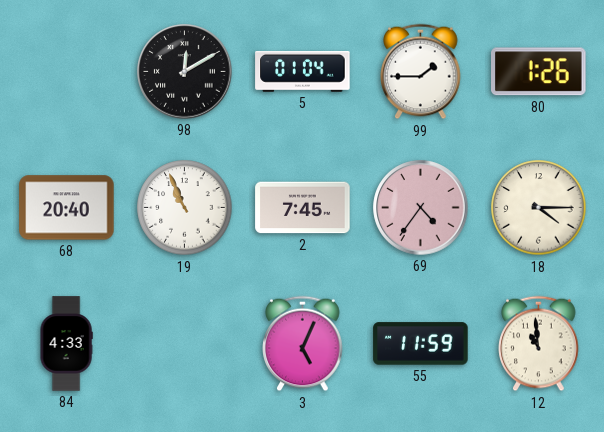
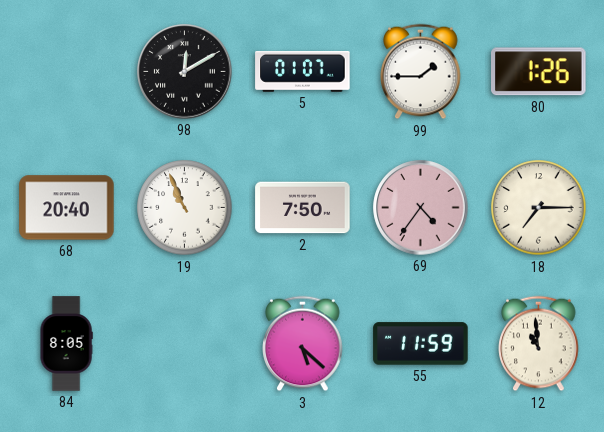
5: 01:04 -> 01:07 (303, 71)
2: 7:45 -> 7:50 (303, 208)
18: 4:15 -> 7:15 (539, 208)
84: 4:33 -> 8:05 (66, 344)
3: 5:04 -> 5:22 (303, 344)
